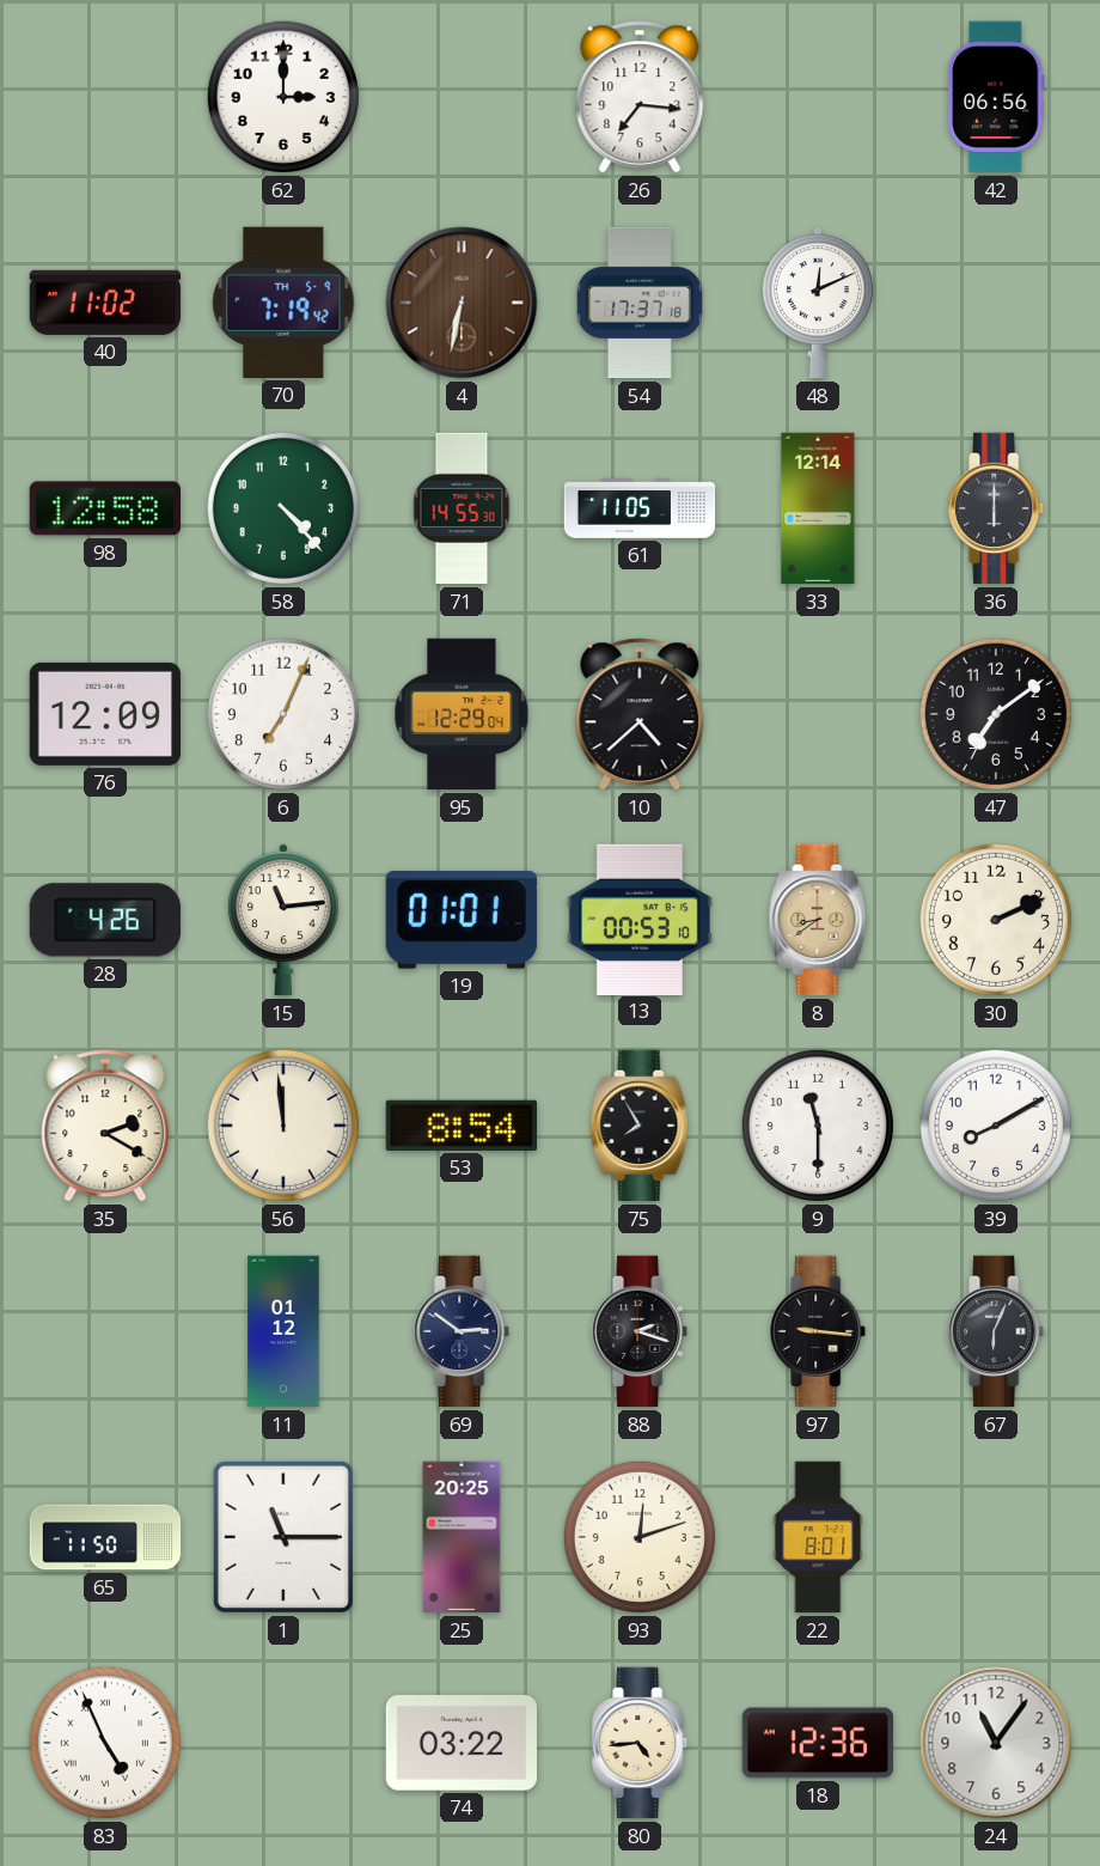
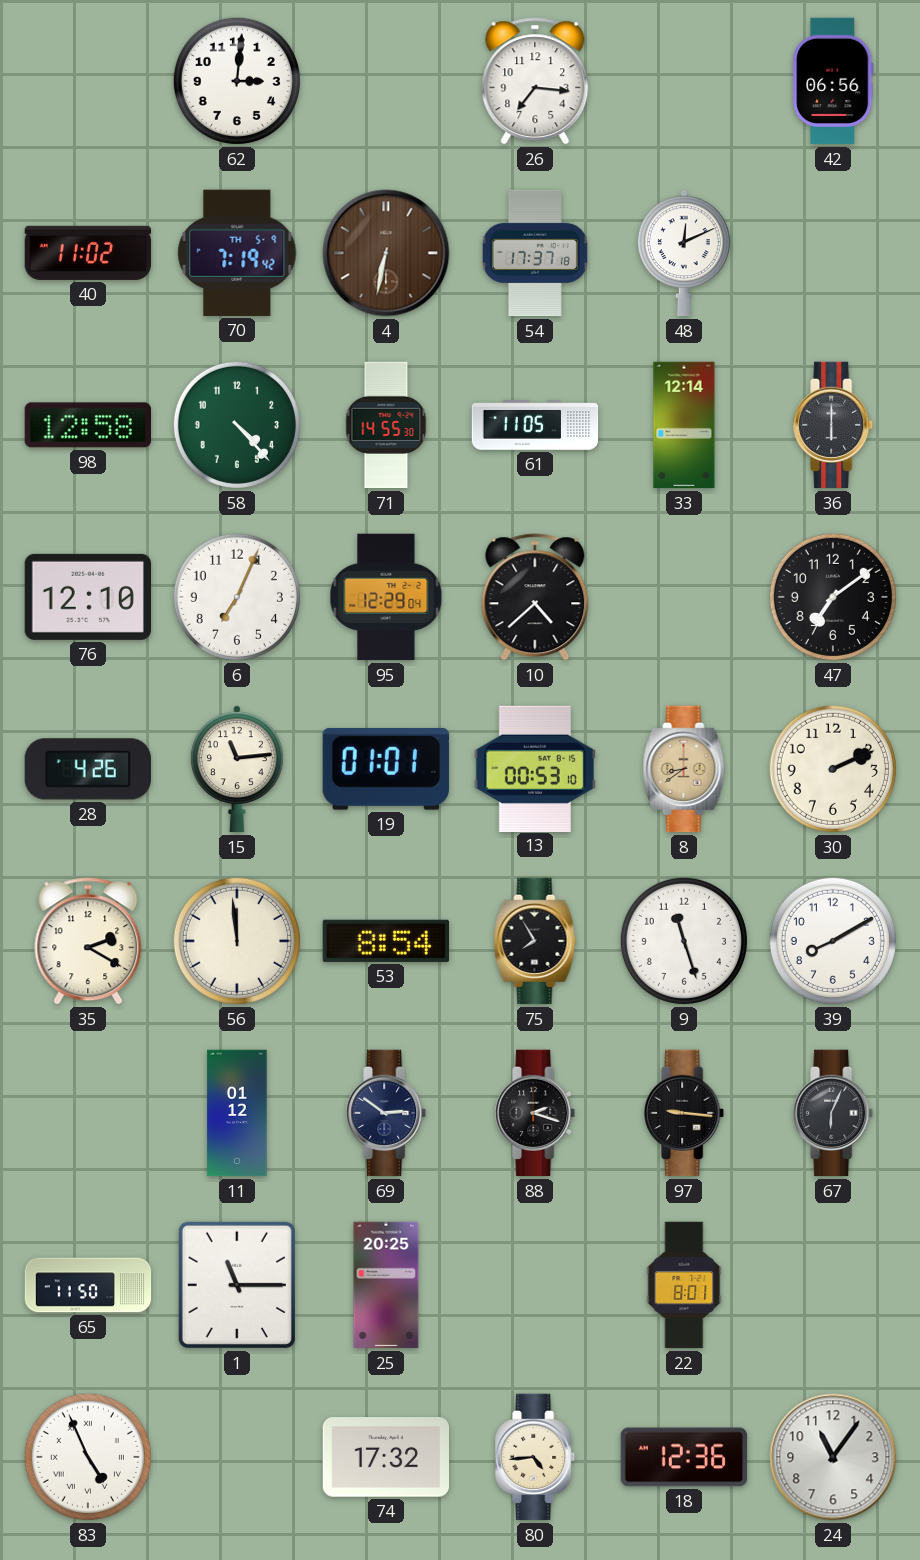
62: 3:00 -> 3:01 (237, 81)
76: 12:09 -> 12:10 (87, 597)
9: 11:30 -> 11:27 (684, 941)
93: 12:12 -> none (640, 1537)
74: 03:22 -> 17:32 (385, 1457)
